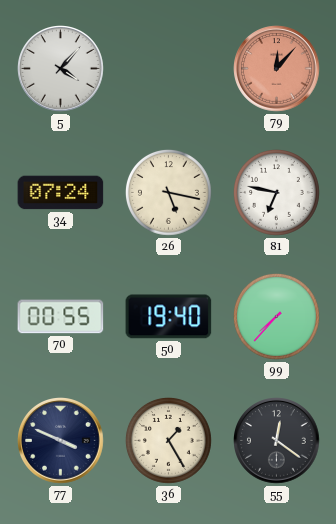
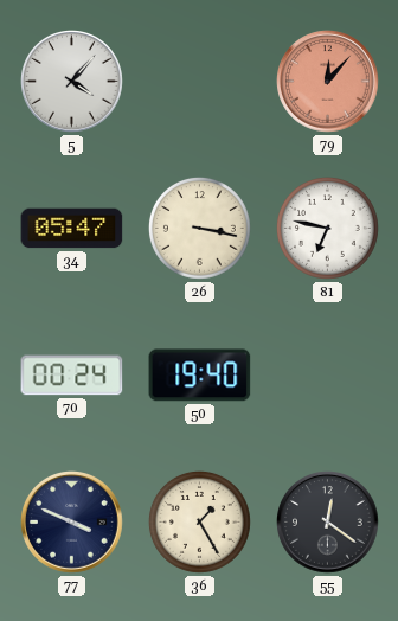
34: 07:24 -> 05:47 (72, 229)
26: 5:17 -> 3:17 (199, 228)
70: 00:55 -> 00:24 (72, 376)
99: 7:37 -> none (276, 316)
